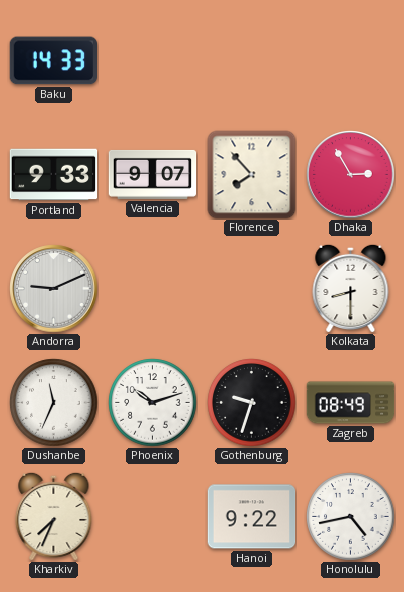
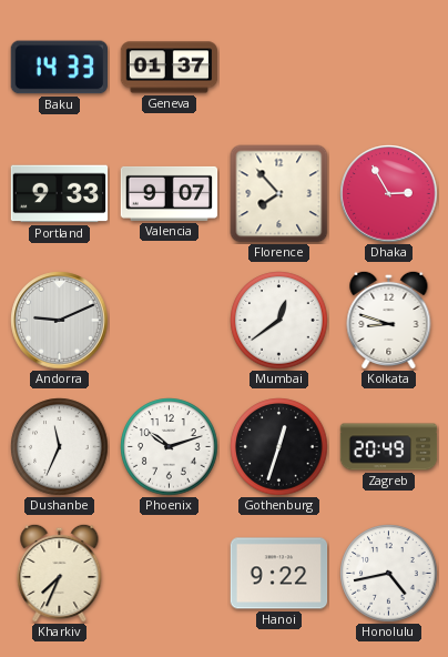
Geneva: none -> 01:37 (170, 68)
Mumbai: none -> 12:39 (279, 321)
Kolkata: 8:30 -> 8:48 (389, 320)
Gothenburg: 9:33 -> 12:33 (279, 447)
Zagreb: 08:49 -> 20:49 (389, 447)
